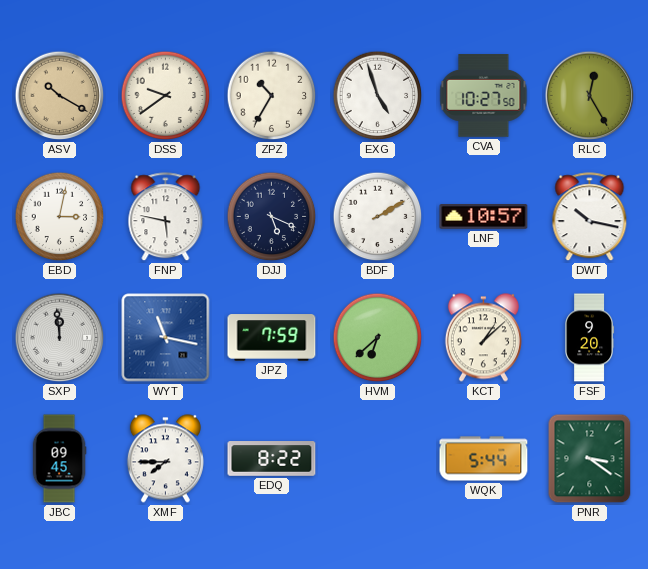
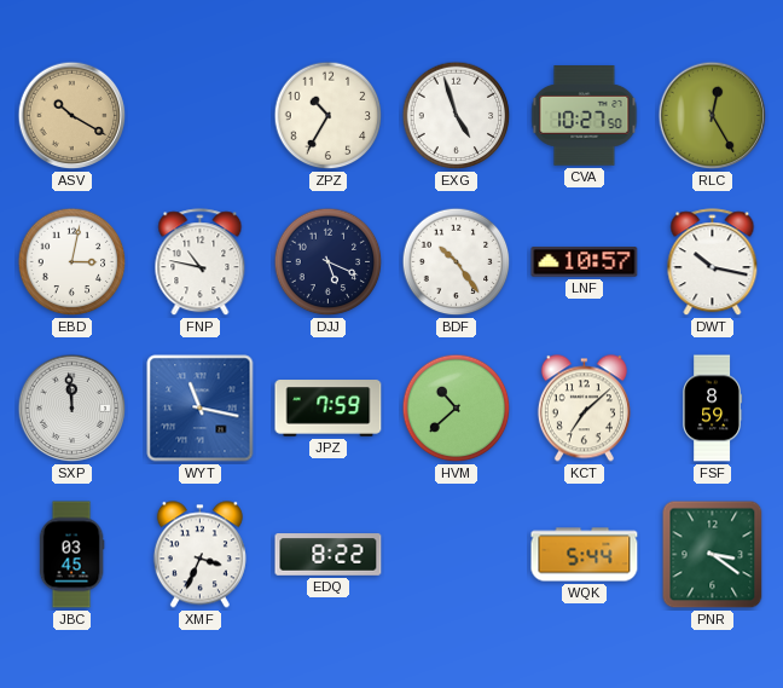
DSS: 9:39 -> none (166, 96)
FNP: 5:47 -> 10:47 (201, 262)
BDF: 2:10 -> 10:24 (457, 262)
HVM: 6:38 -> 10:38 (457, 409)
KCT: 1:08 -> 7:08 (584, 409)
FSF: 9:20 -> 8:59 (713, 409)
JBC: 09:45 -> 03:45 (71, 555)
XMF: 7:45 -> 3:34 (199, 555)
